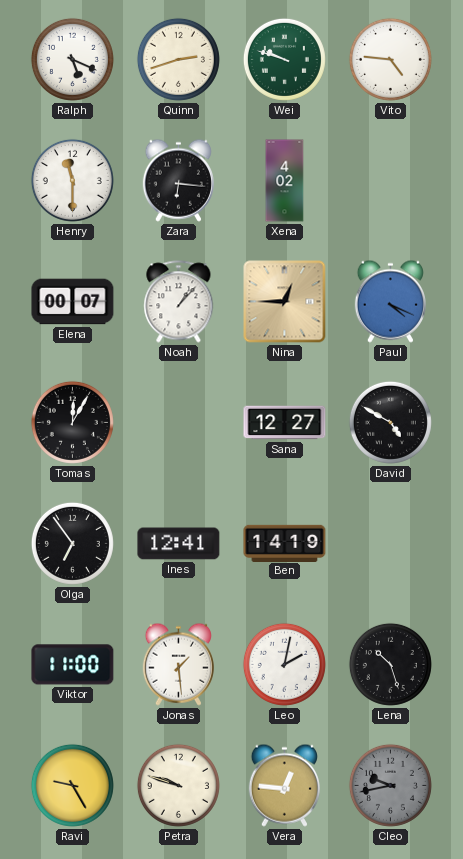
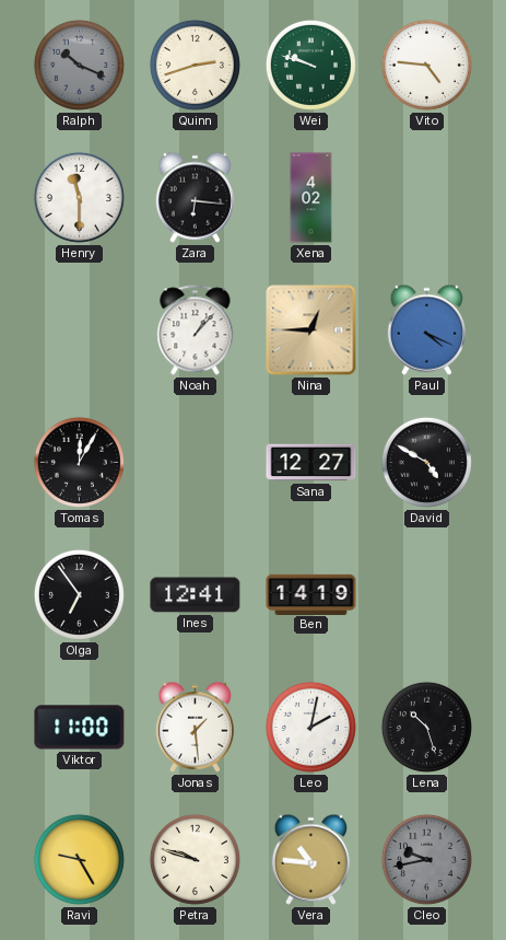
Ralph: 5:19 -> 10:19 (79, 65)
Ralph dial: white -> grey (79, 65)
Elena: 00:07 -> none (73, 302)
Vera: 12:46 -> 10:46 (310, 859)
